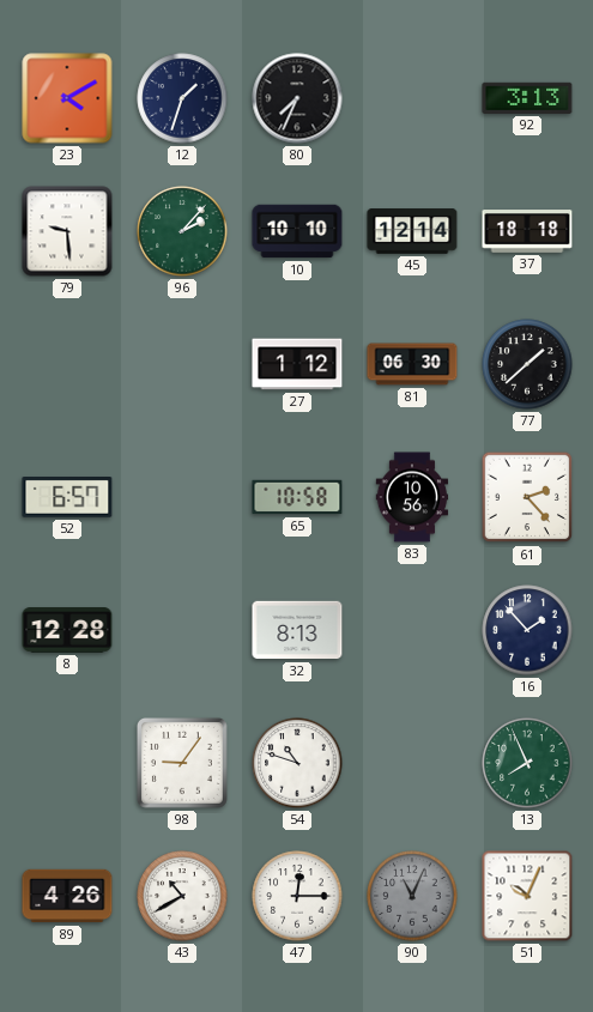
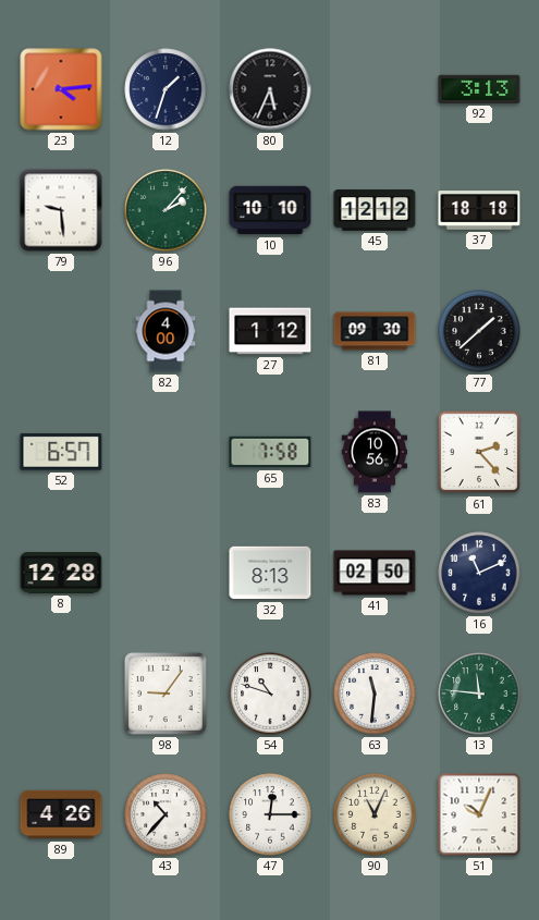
23: 4:10 -> 4:14 (61, 89)
80: 7:34 -> 5:34 (270, 89)
45: 12:14 -> 12:12 (375, 210)
82: none -> 4:00 (166, 331)
81: 06:30 -> 09:30 (375, 331)
65: 10:58 -> 7:58 (270, 452)
41: none -> 02:50 (375, 573)
16: 1:53 -> 11:11 (479, 573)
63: none -> 11:31 (375, 694)
13: 7:56 -> 11:46 (479, 694)
43: 10:40 -> 10:37 (166, 814)
90 dial: grey -> cream (375, 814)
